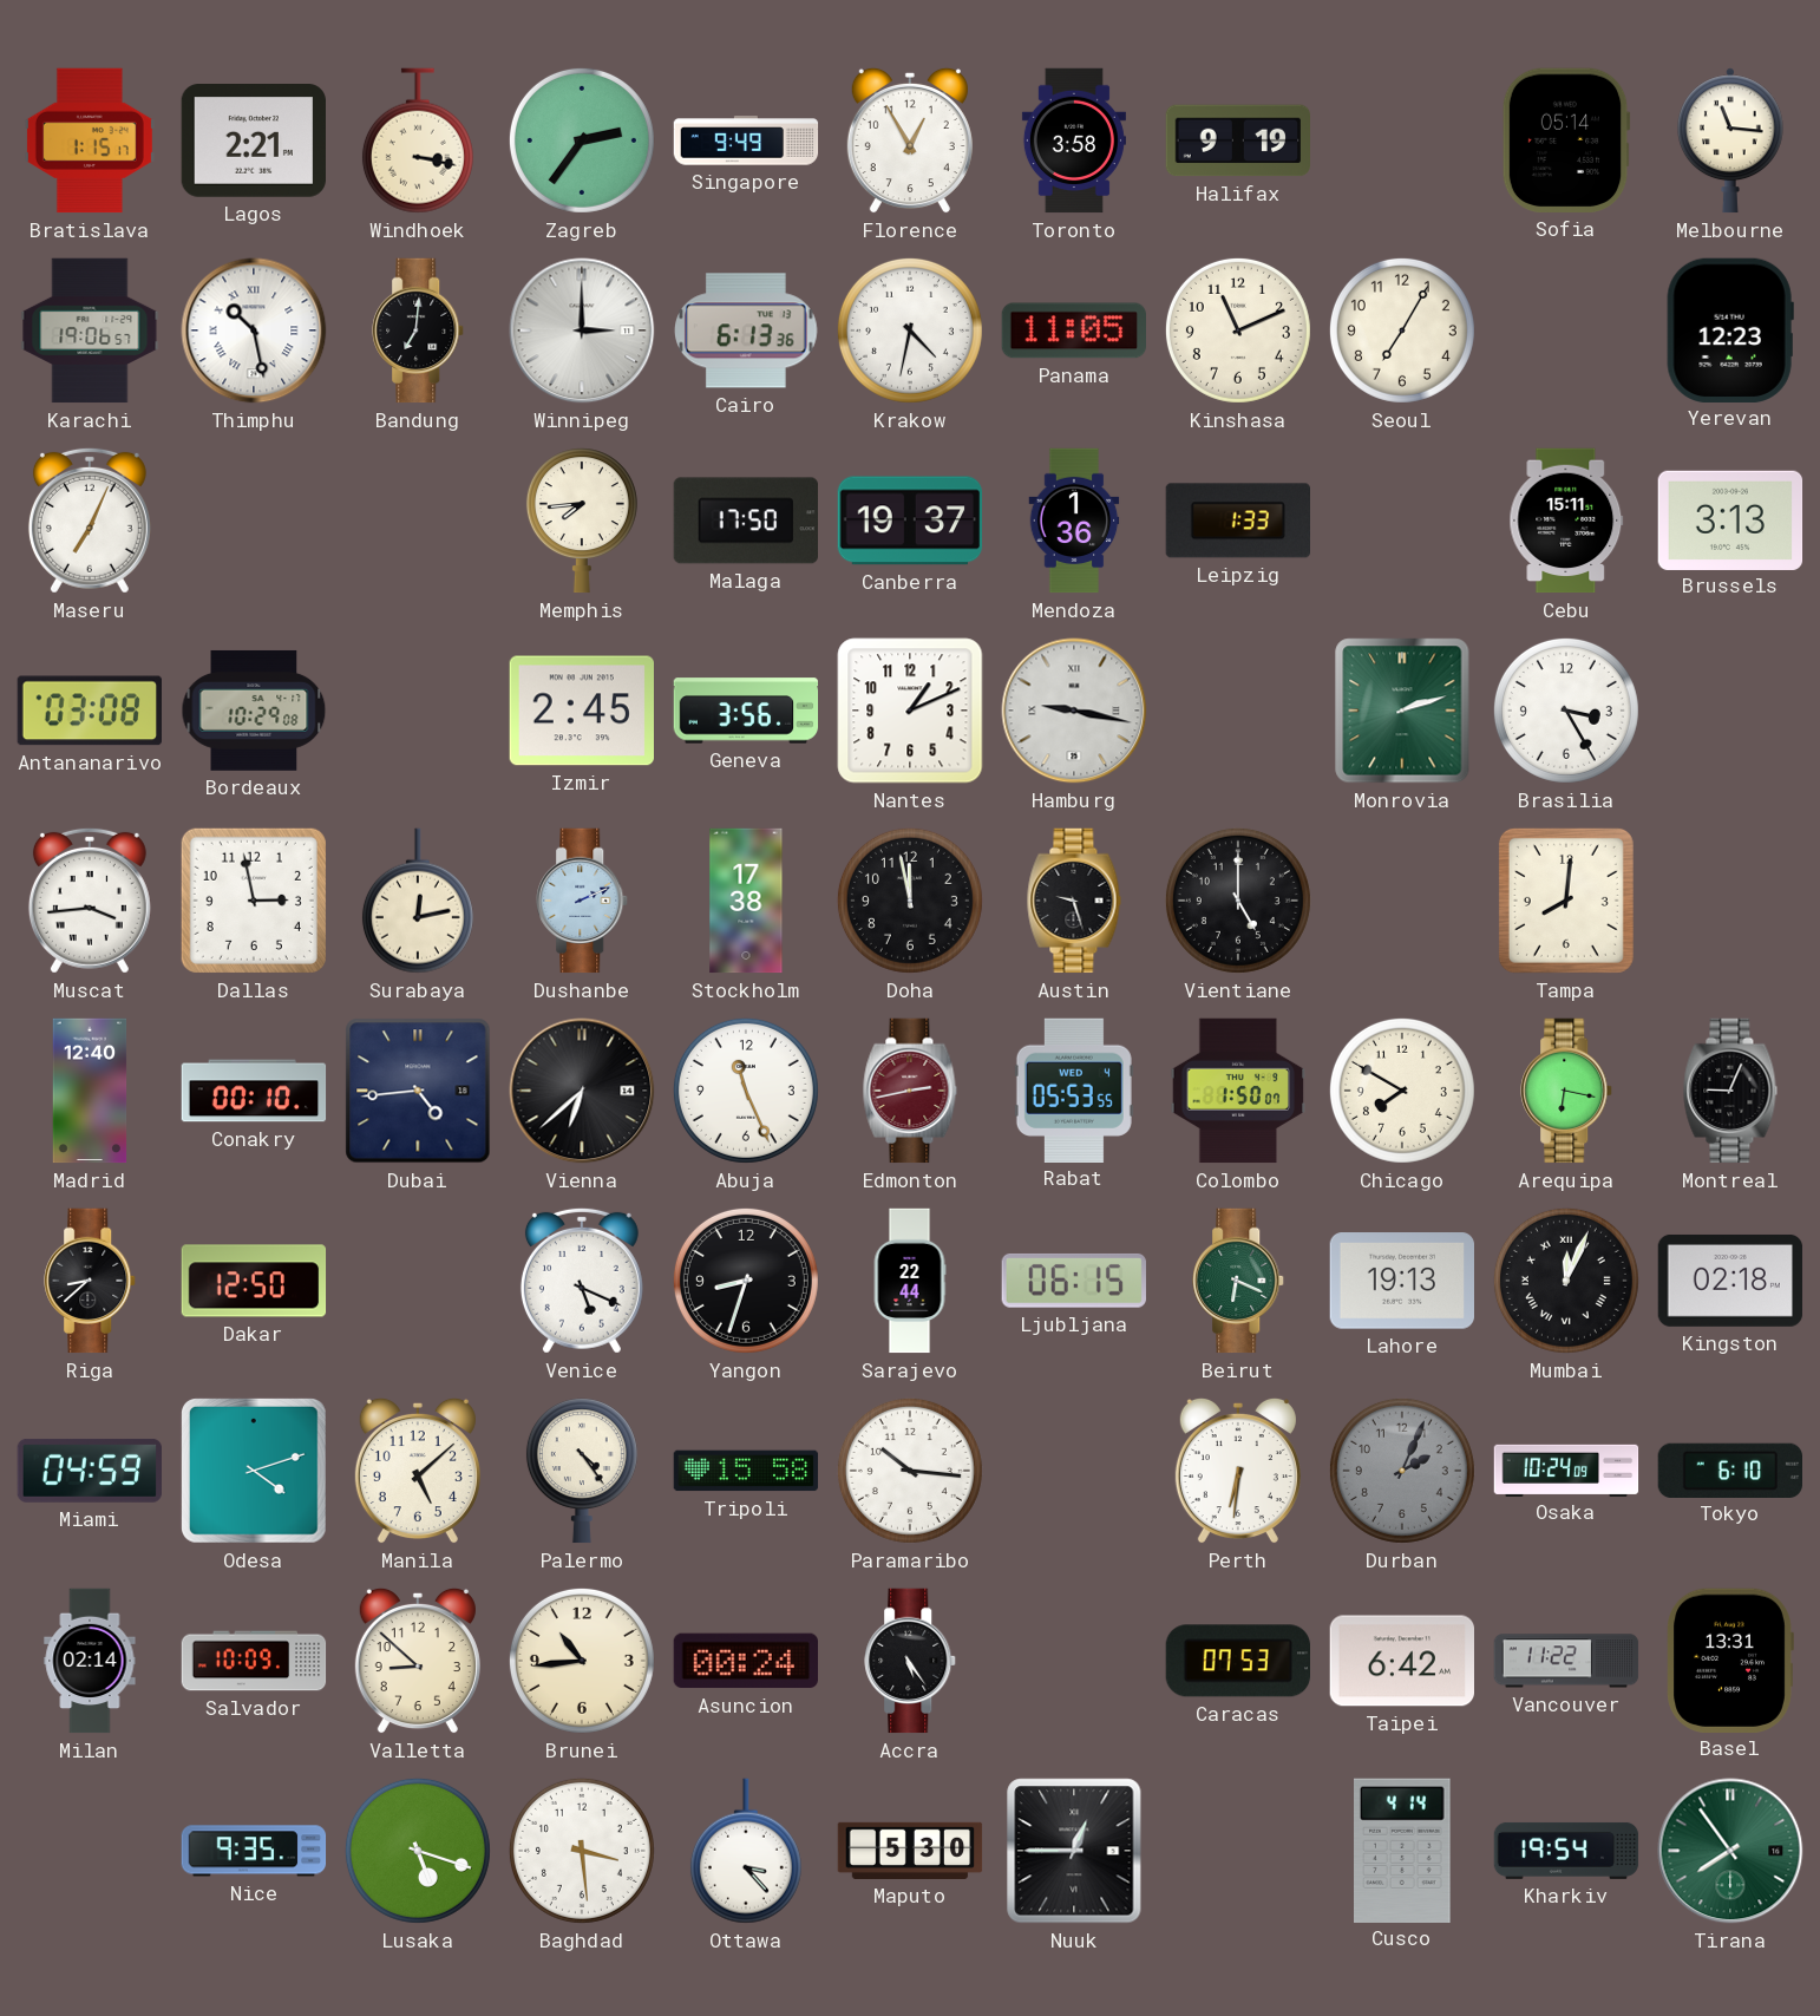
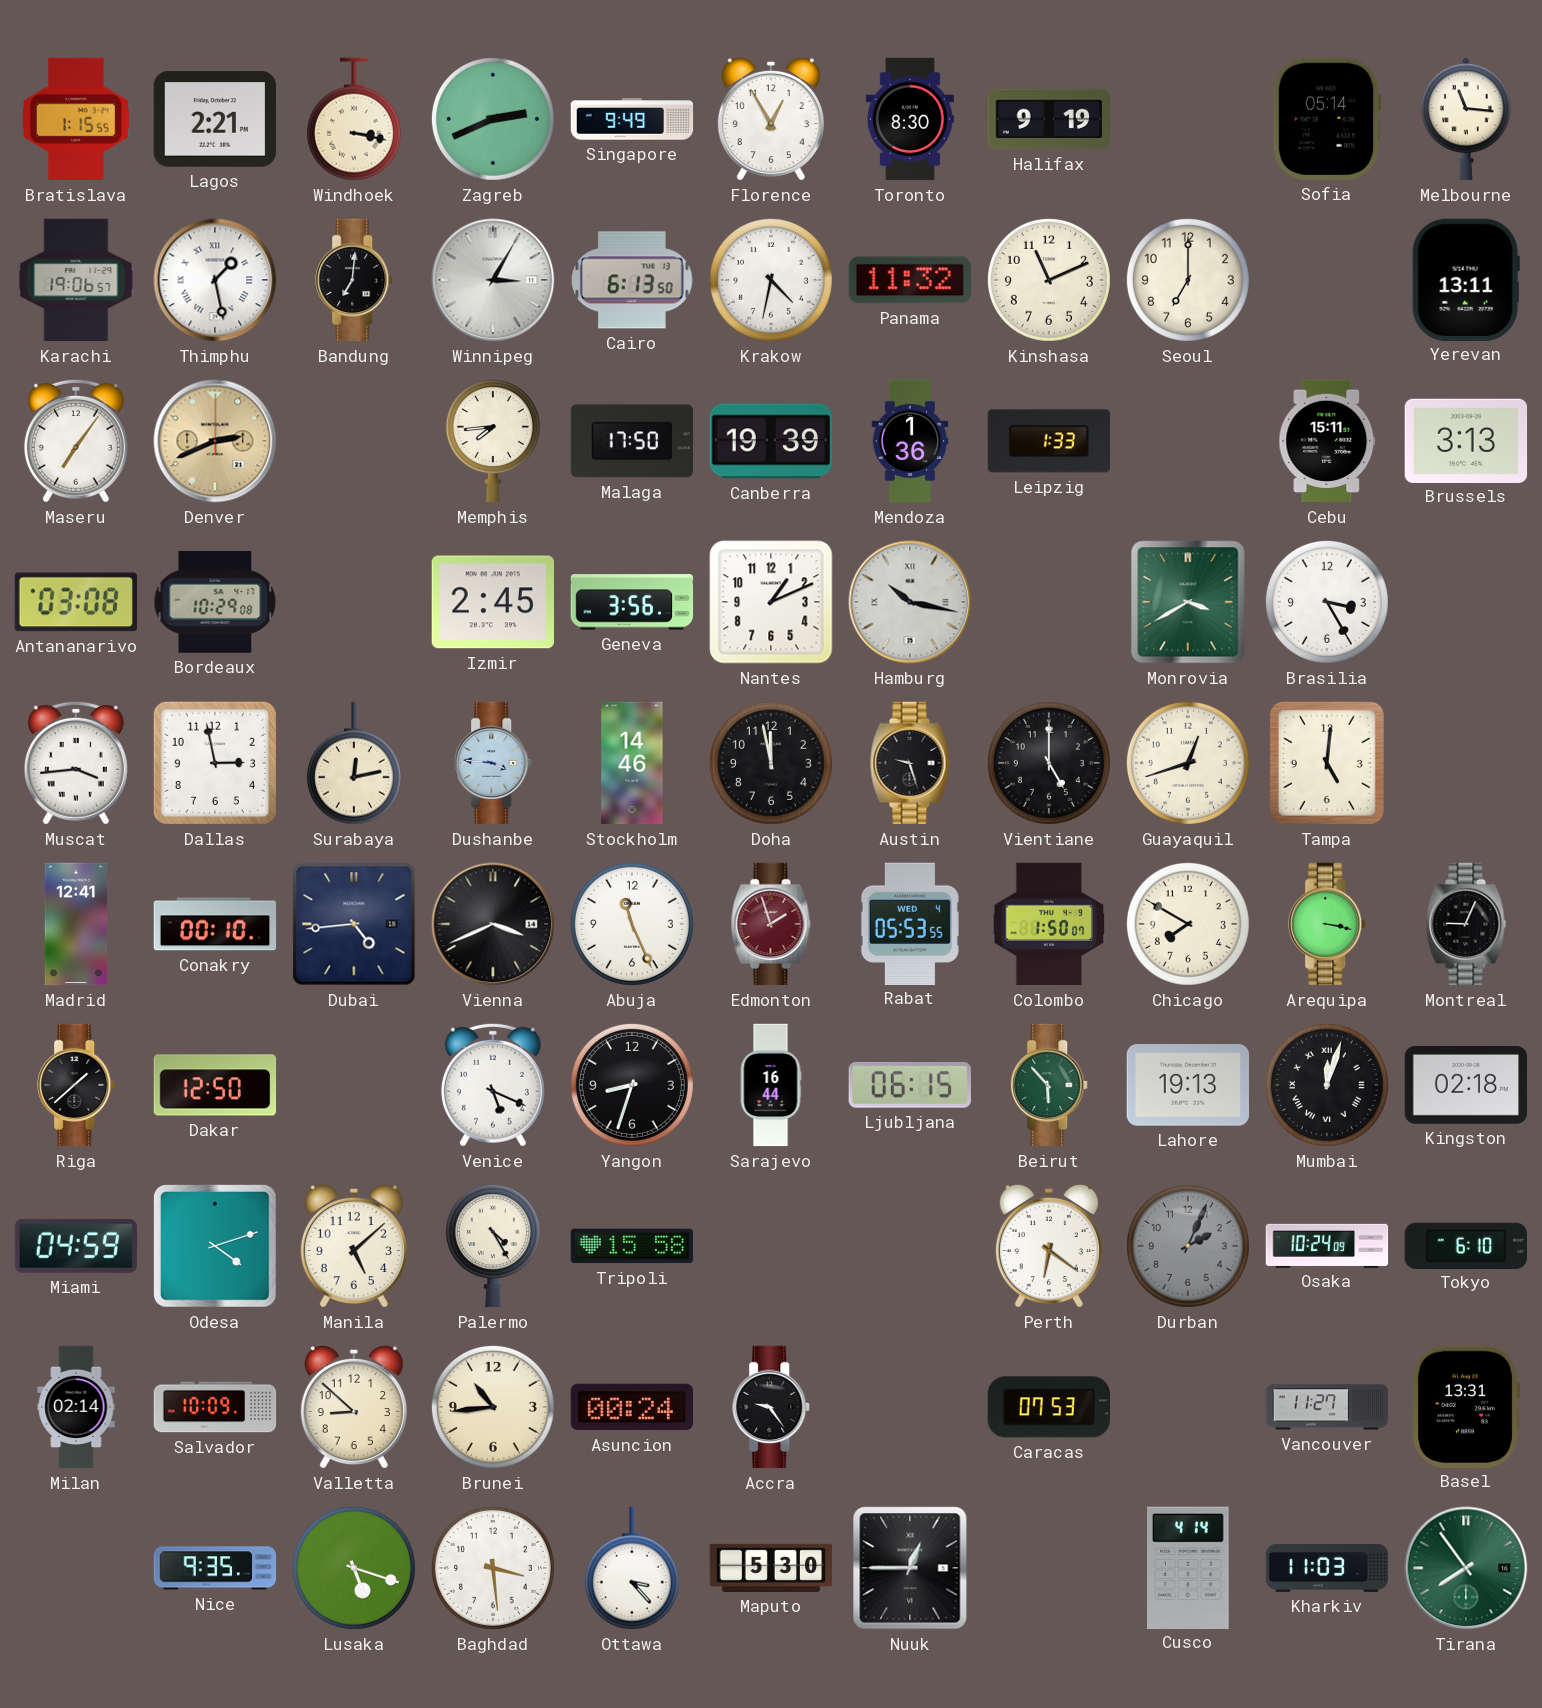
Bratislava: 1:15:17 -> 1:15:55 (76, 119)
Zagreb: 2:36 -> 2:41 (493, 119)
Toronto: 3:58 -> 8:30 (910, 119)
Thimphu: 10:28 -> 1:28 (215, 280)
Winnipeg: 3:00 -> 3:05 (493, 280)
Cairo: 6:13:36 -> 6:13:50 (633, 280)
Panama: 11:05 -> 11:32 (909, 280)
Seoul: 7:05 -> 7:00 (1188, 280)
Yerevan: 12:23 -> 13:11 (1466, 279)
Maseru: 7:04 -> 7:06 (76, 441)
Denver: none -> 2:41 (215, 441)
Canberra: 19:37 -> 19:39 (771, 441)
Hamburg: 9:17 -> 10:17 (910, 602)
Monrovia: 2:12 -> 3:40 (1188, 602)
Dushanbe: 2:11 -> 3:46 (494, 763)
Stockholm: 17:38 -> 14:46 (632, 763)
Guayaquil: none -> 12:42 (1188, 763)
Tampa: 8:01 -> 5:01 (1327, 763)
Madrid: 12:40 -> 12:41 (76, 924)
Vienna: 6:38 -> 3:41 (493, 924)
Edmonton: 2:43 -> 1:57 (771, 924)
Arequipa: 6:17 -> 3:17 (1328, 924)
Riga: 8:38 -> 1:38 (77, 1085)
Sarajevo: 22:44 -> 16:44 (771, 1085)
Beirut: 6:19 -> 5:53 (1050, 1085)
Mumbai: 12:04 -> 12:03 (1327, 1085)
Palermo: 4:24 -> 4:25 (493, 1246)
Paramaribo: 10:16 -> none (910, 1471)
Perth: 6:31 -> 6:21 (1049, 1246)
Accra: 5:24 -> 9:24 (772, 1407)
Taipei: 6:42 -> none (1402, 1661)
Vancouver: 11:22 -> 11:27 (1327, 1407)
Kharkiv: 19:54 -> 11:03 (1327, 1568)
